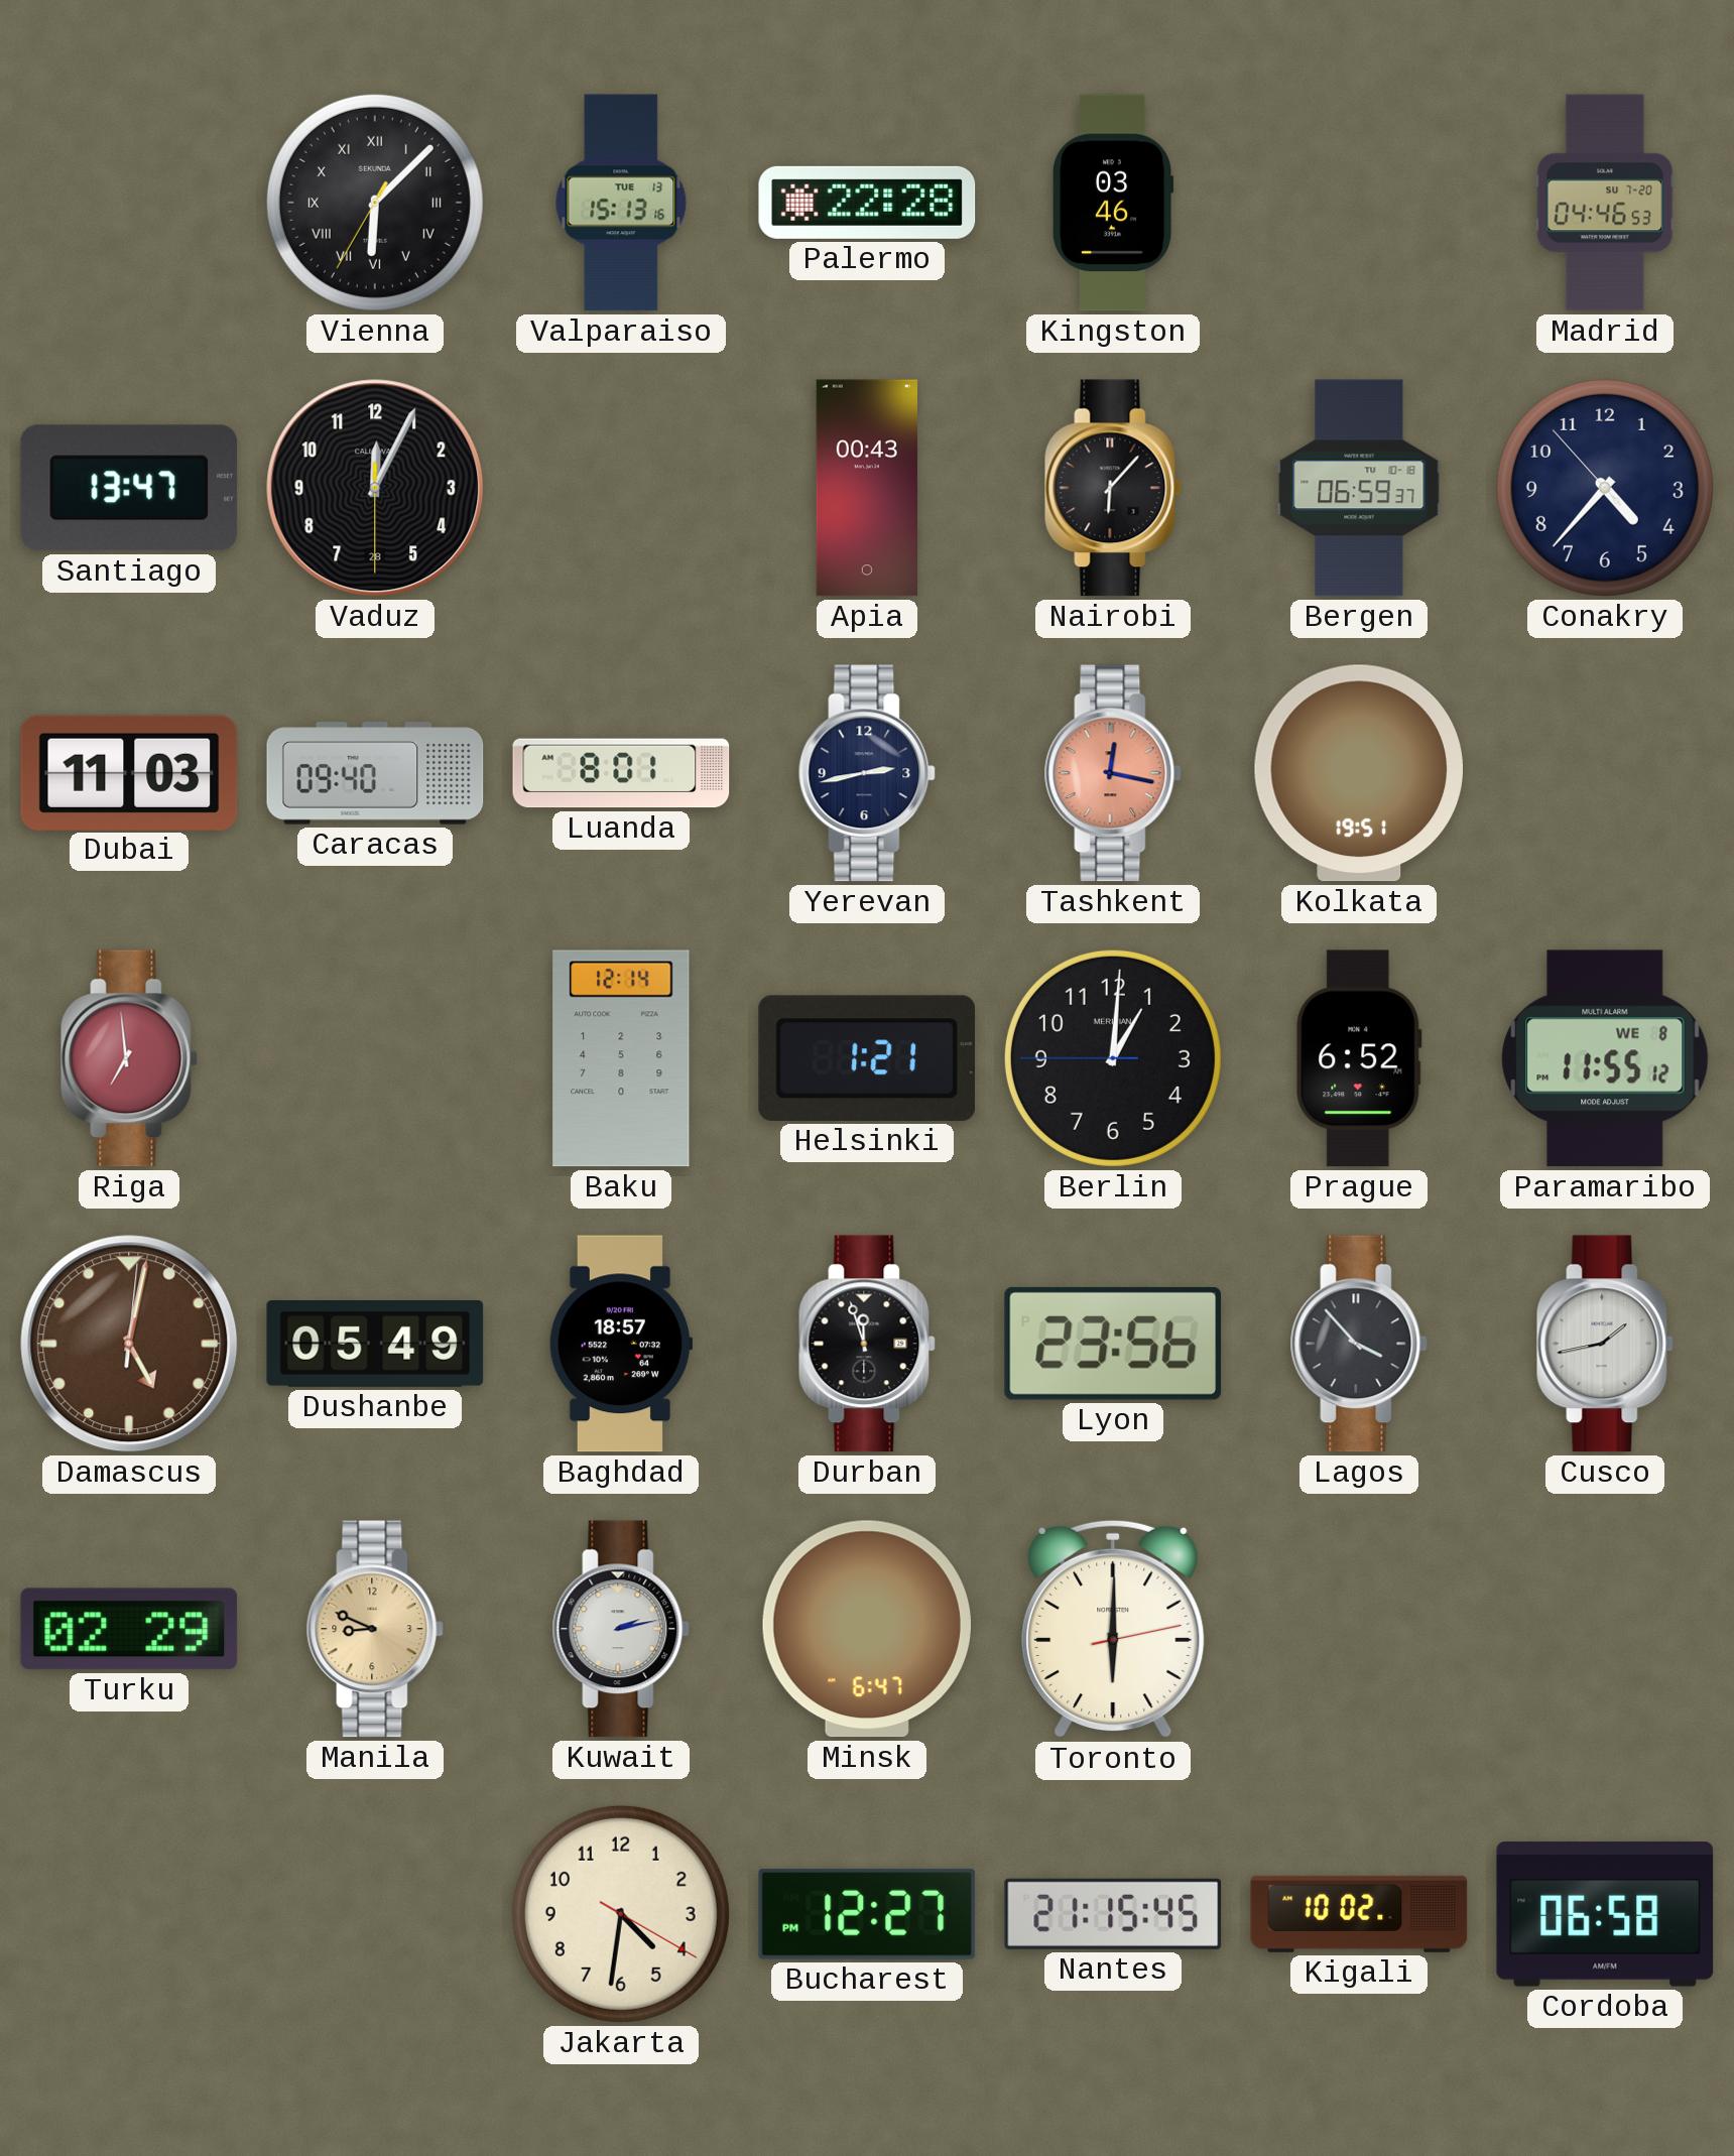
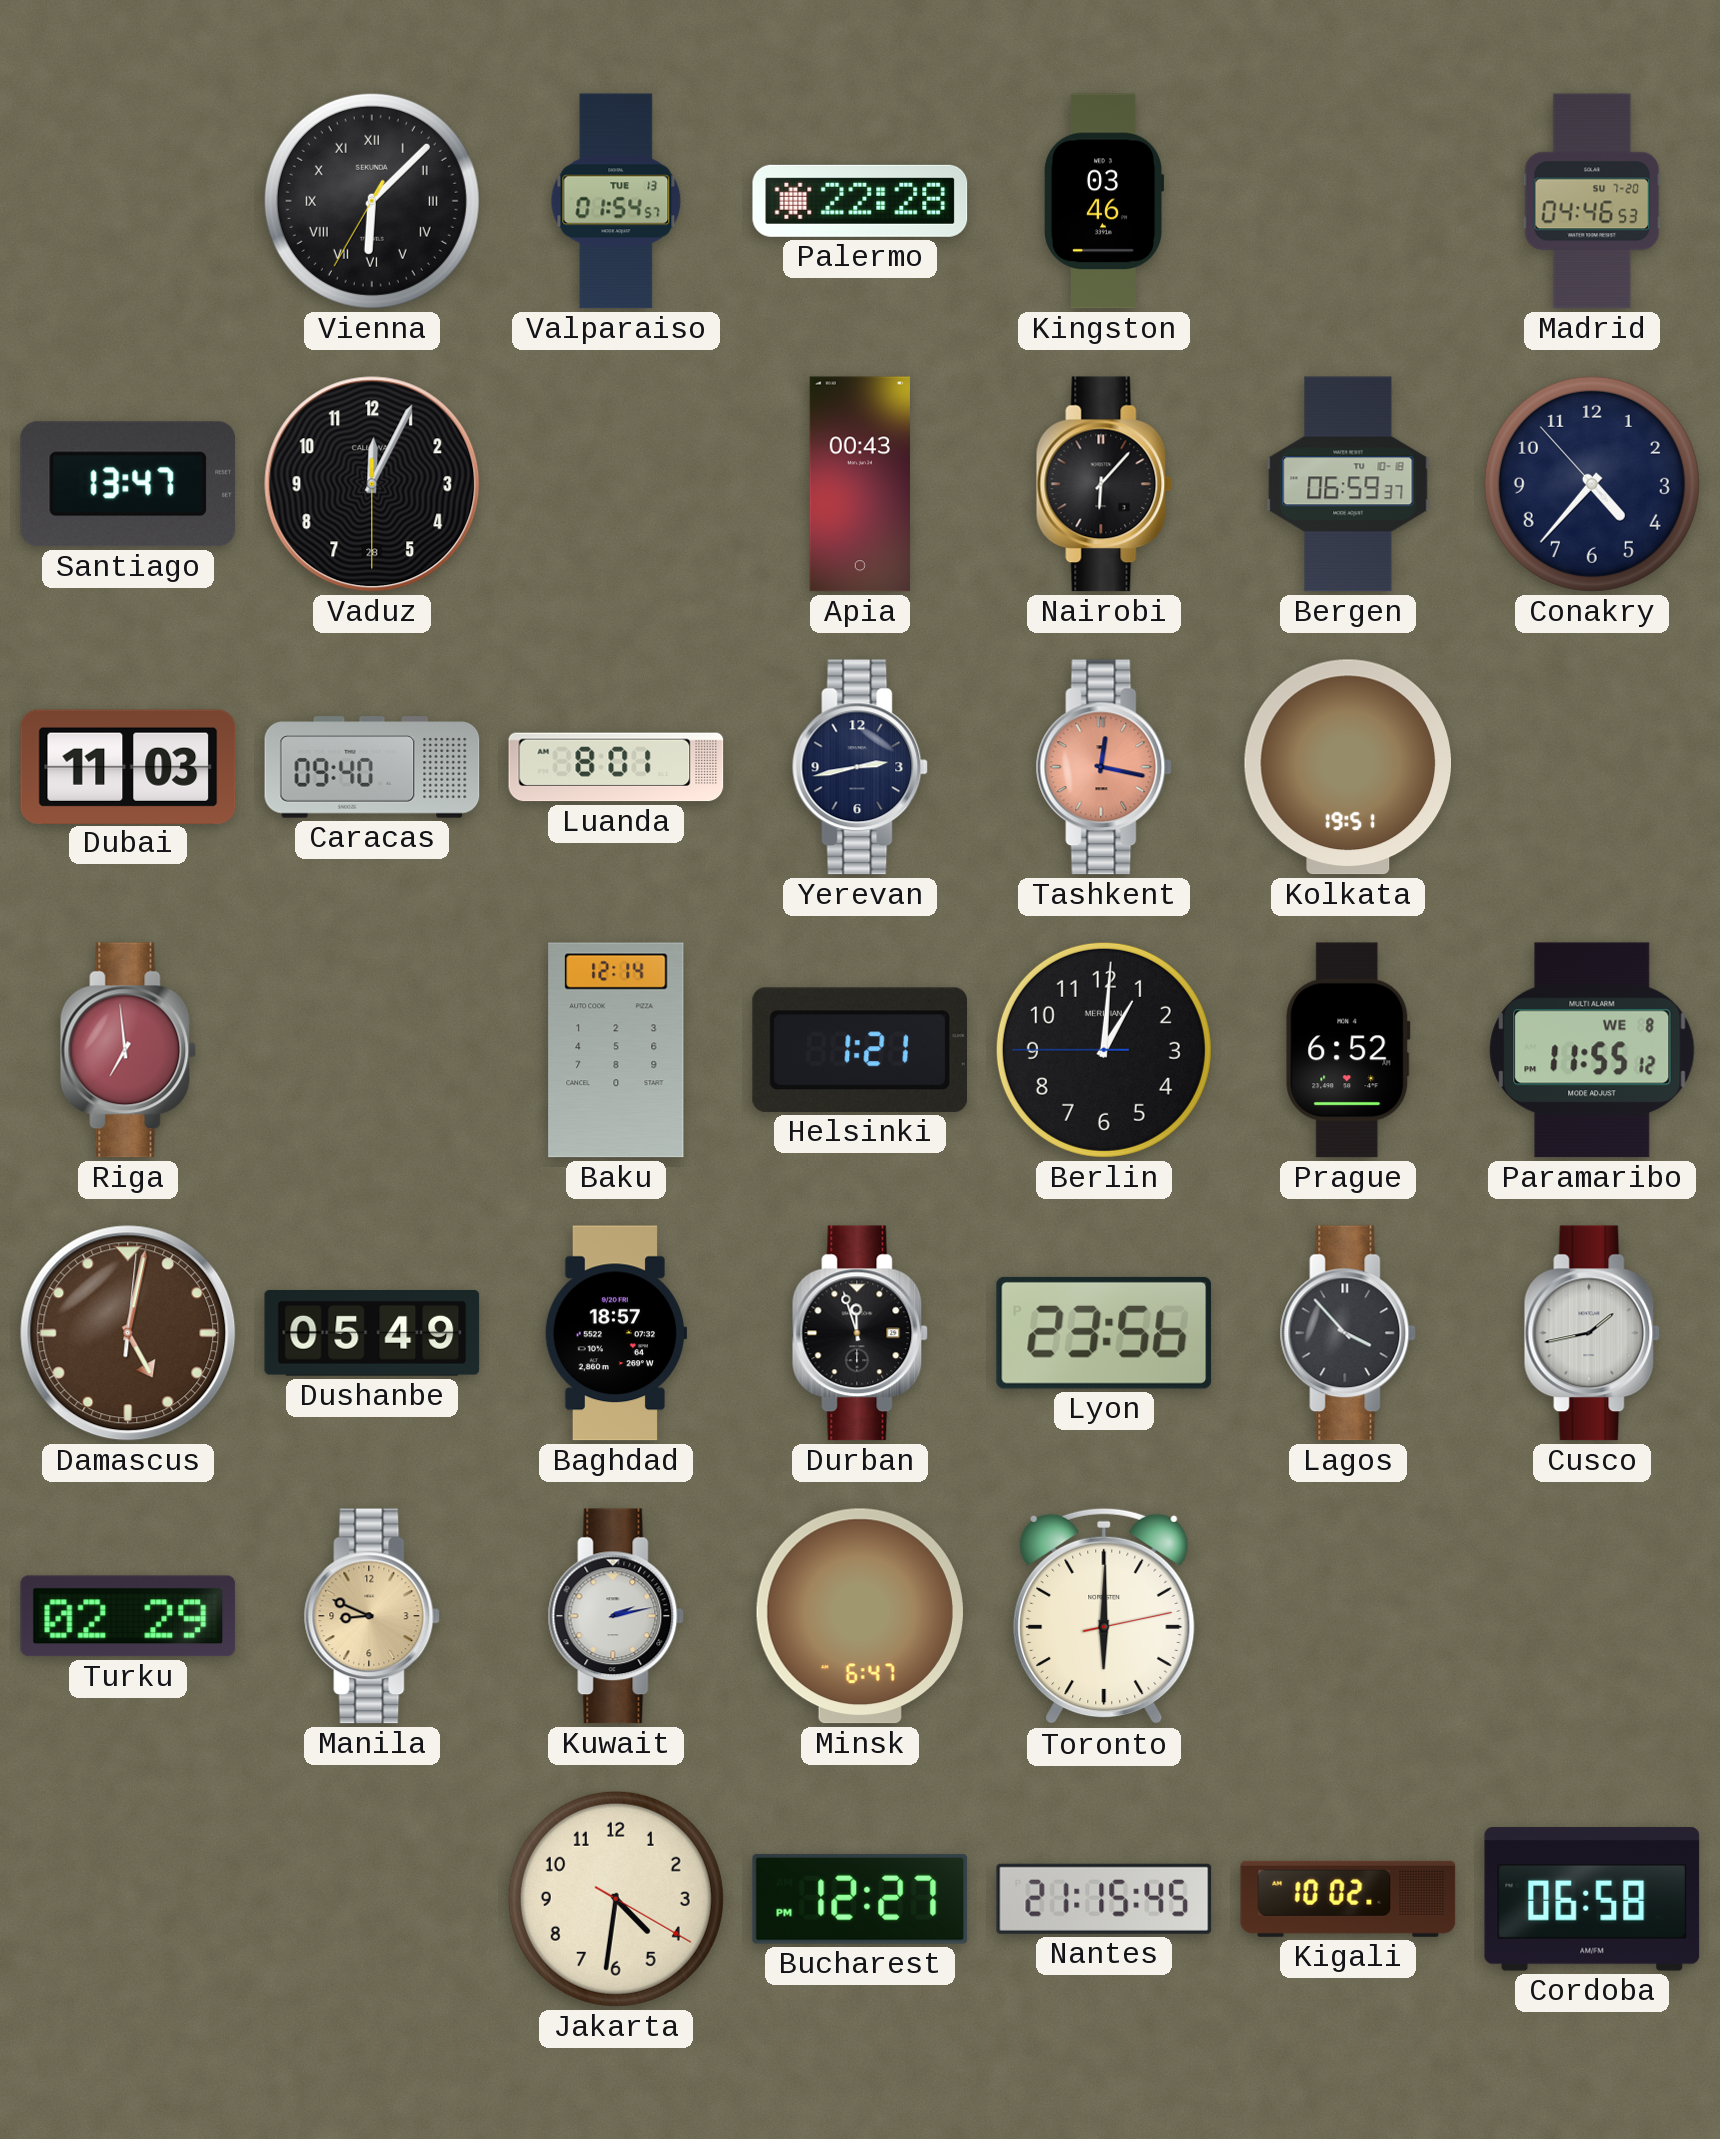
Valparaiso: 15:13 -> 01:54 (616, 201)
